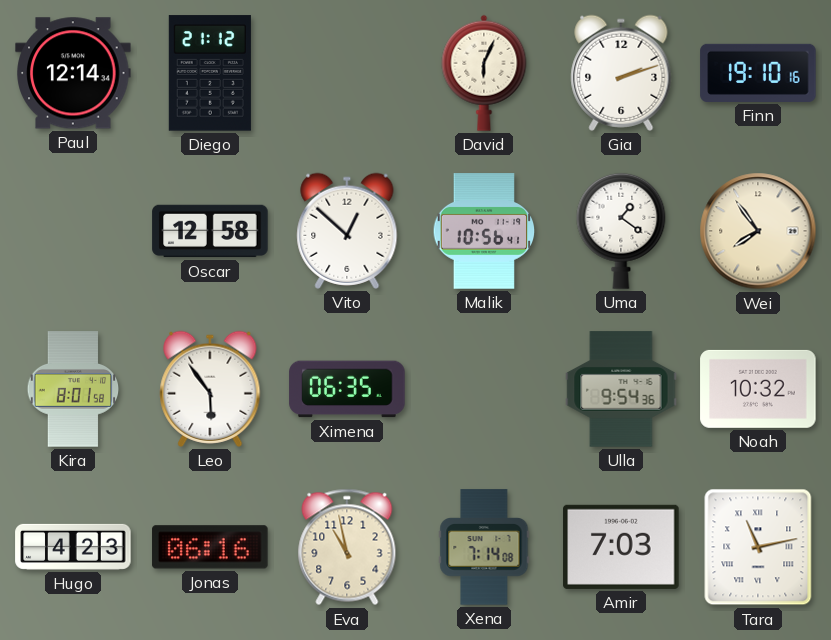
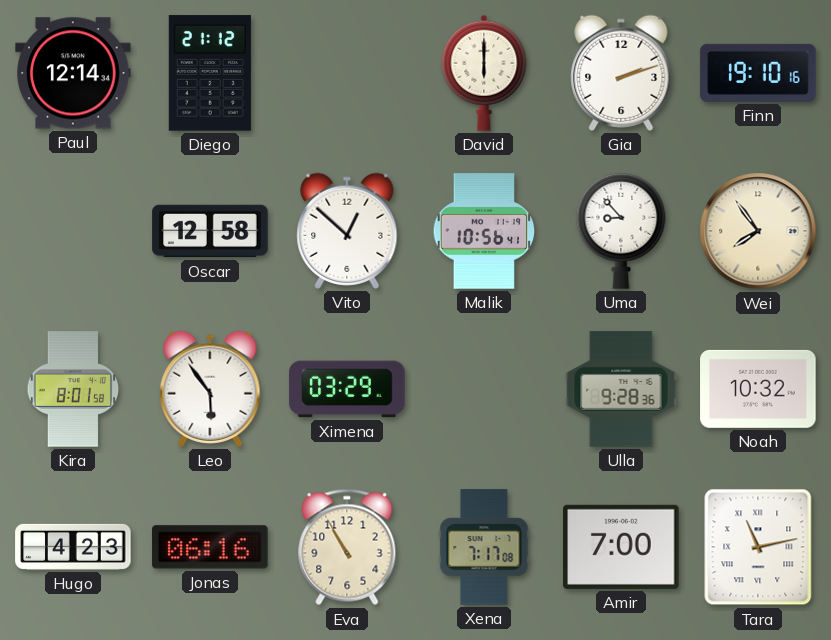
David: 6:04 -> 6:00 (484, 73)
Uma: 1:21 -> 8:53 (621, 231)
Ximena: 06:35 -> 03:29 (347, 389)
Ulla: 9:54 -> 9:28 (621, 389)
Eva: 10:58 -> 10:55 (347, 547)
Xena: 7:14 -> 7:17 (484, 547)
Amir: 7:03 -> 7:00 (621, 547)
